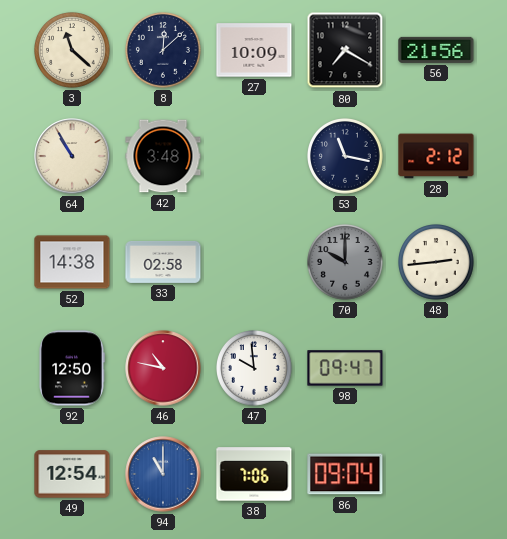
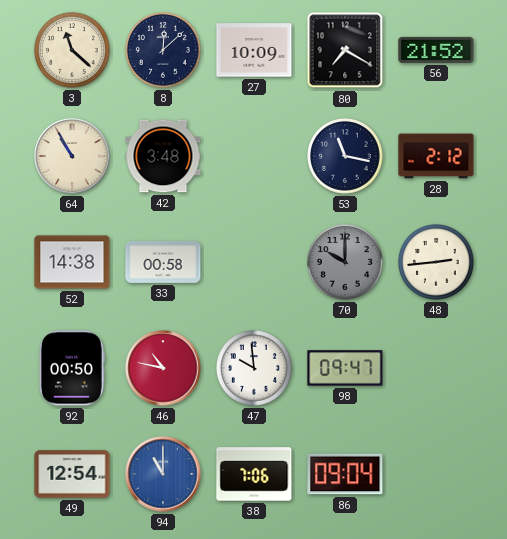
56: 21:56 -> 21:52 (436, 50)
33: 02:58 -> 00:58 (163, 262)
92: 12:50 -> 00:50 (72, 368)
